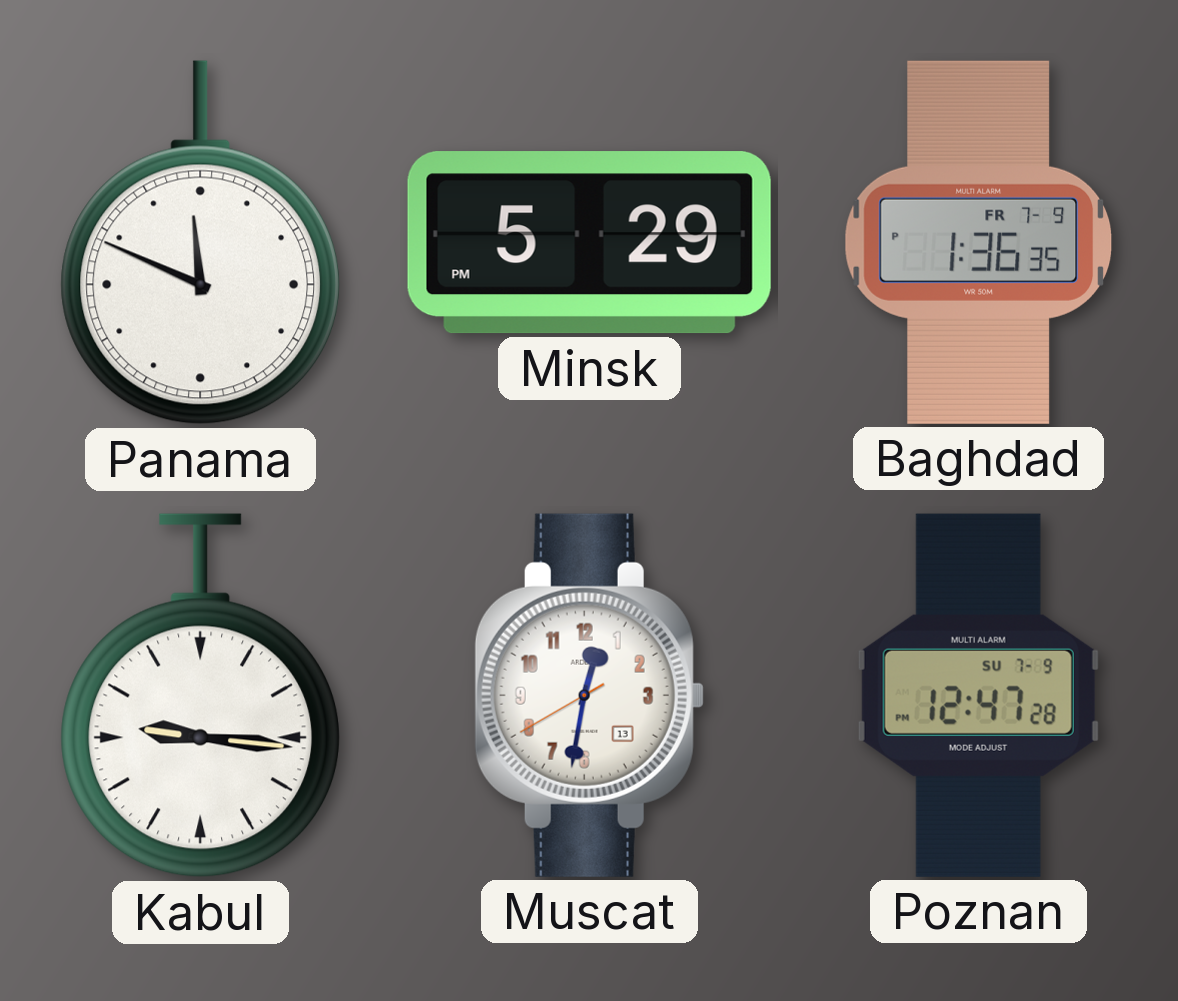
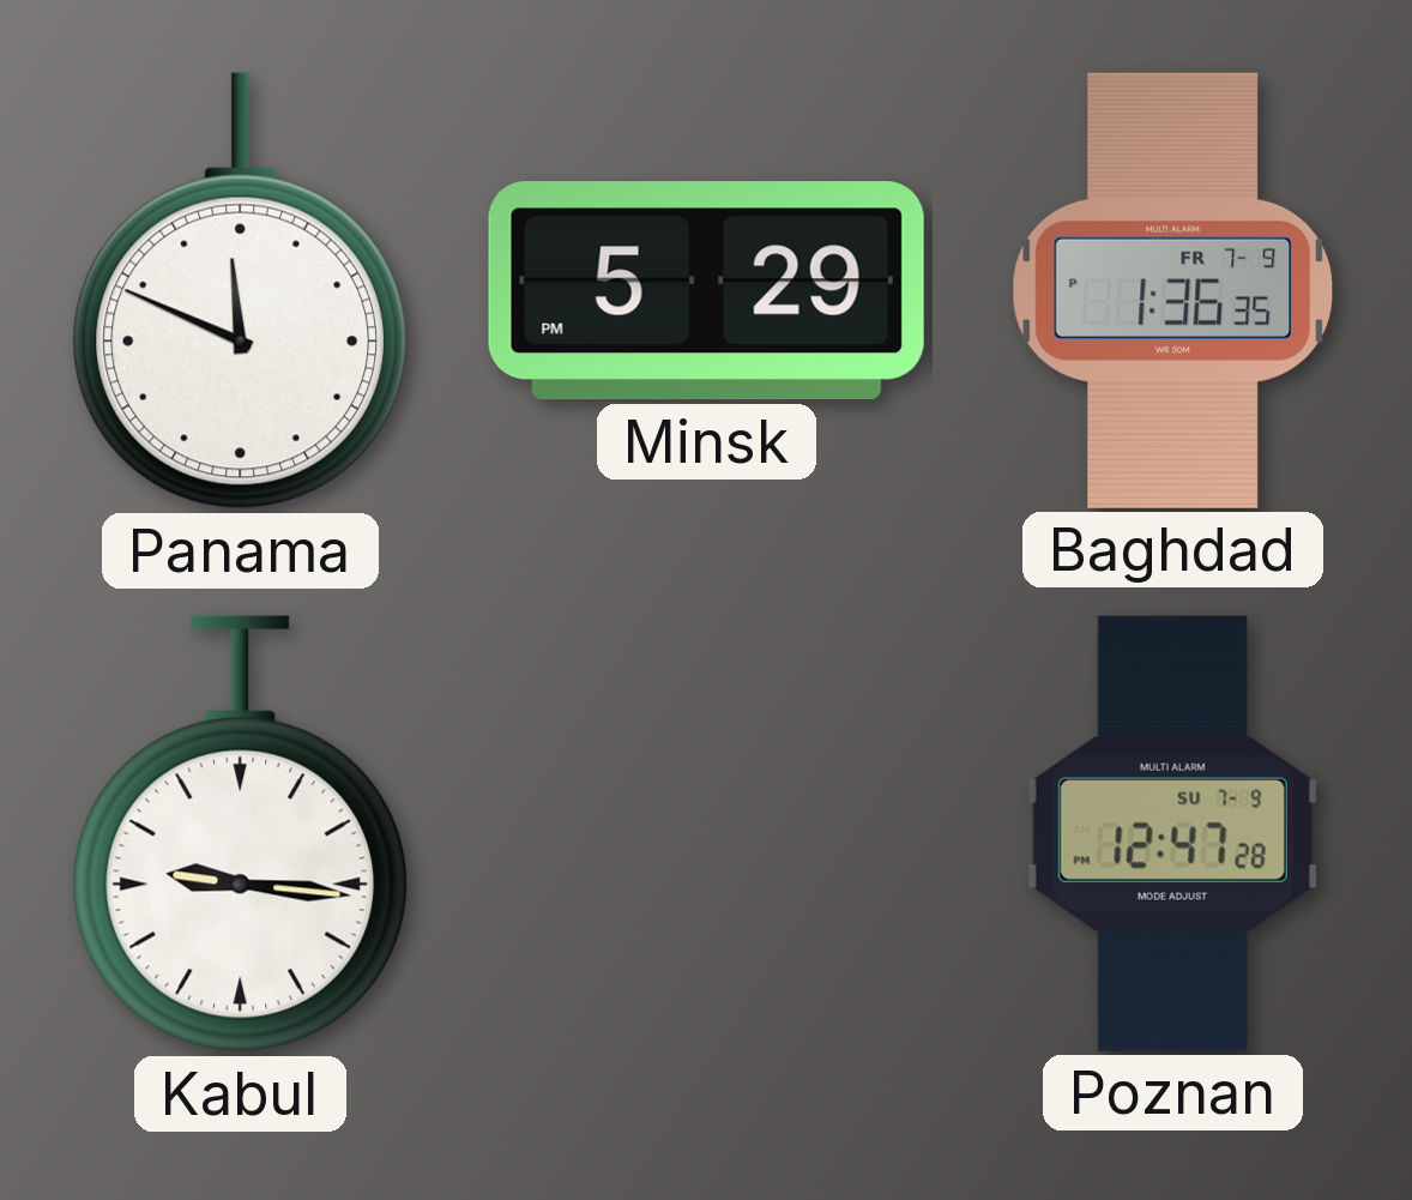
Muscat: 12:31 -> none (589, 695)
